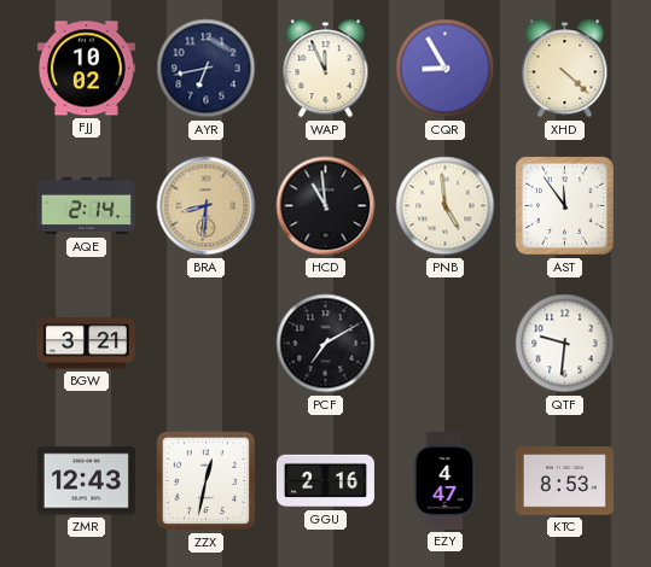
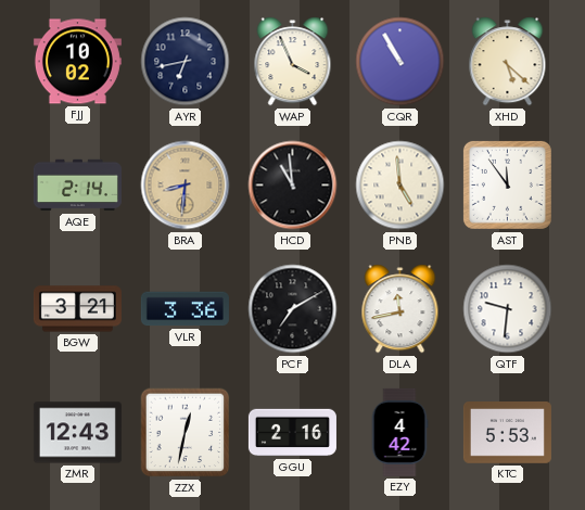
WAP: 11:56 -> 3:56 (293, 62)
CQR: 8:55 -> 10:55 (400, 62)
XHD: 4:22 -> 5:22 (508, 62)
VLR: none -> 3:36 (185, 309)
DLA: none -> 11:43 (400, 309)
EZY: 4:47 -> 4:42 (399, 432)
KTC: 8:53 -> 5:53 (507, 433)
